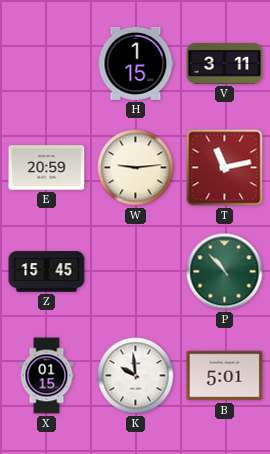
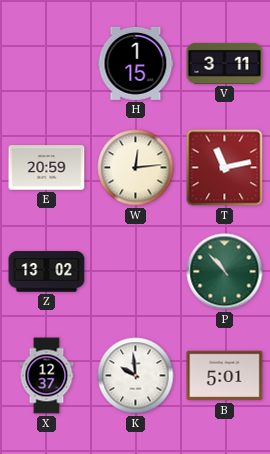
W: 9:14 -> 12:14 (136, 168)
Z: 15:45 -> 13:02 (47, 272)
X: 01:15 -> 12:37 (47, 376)
